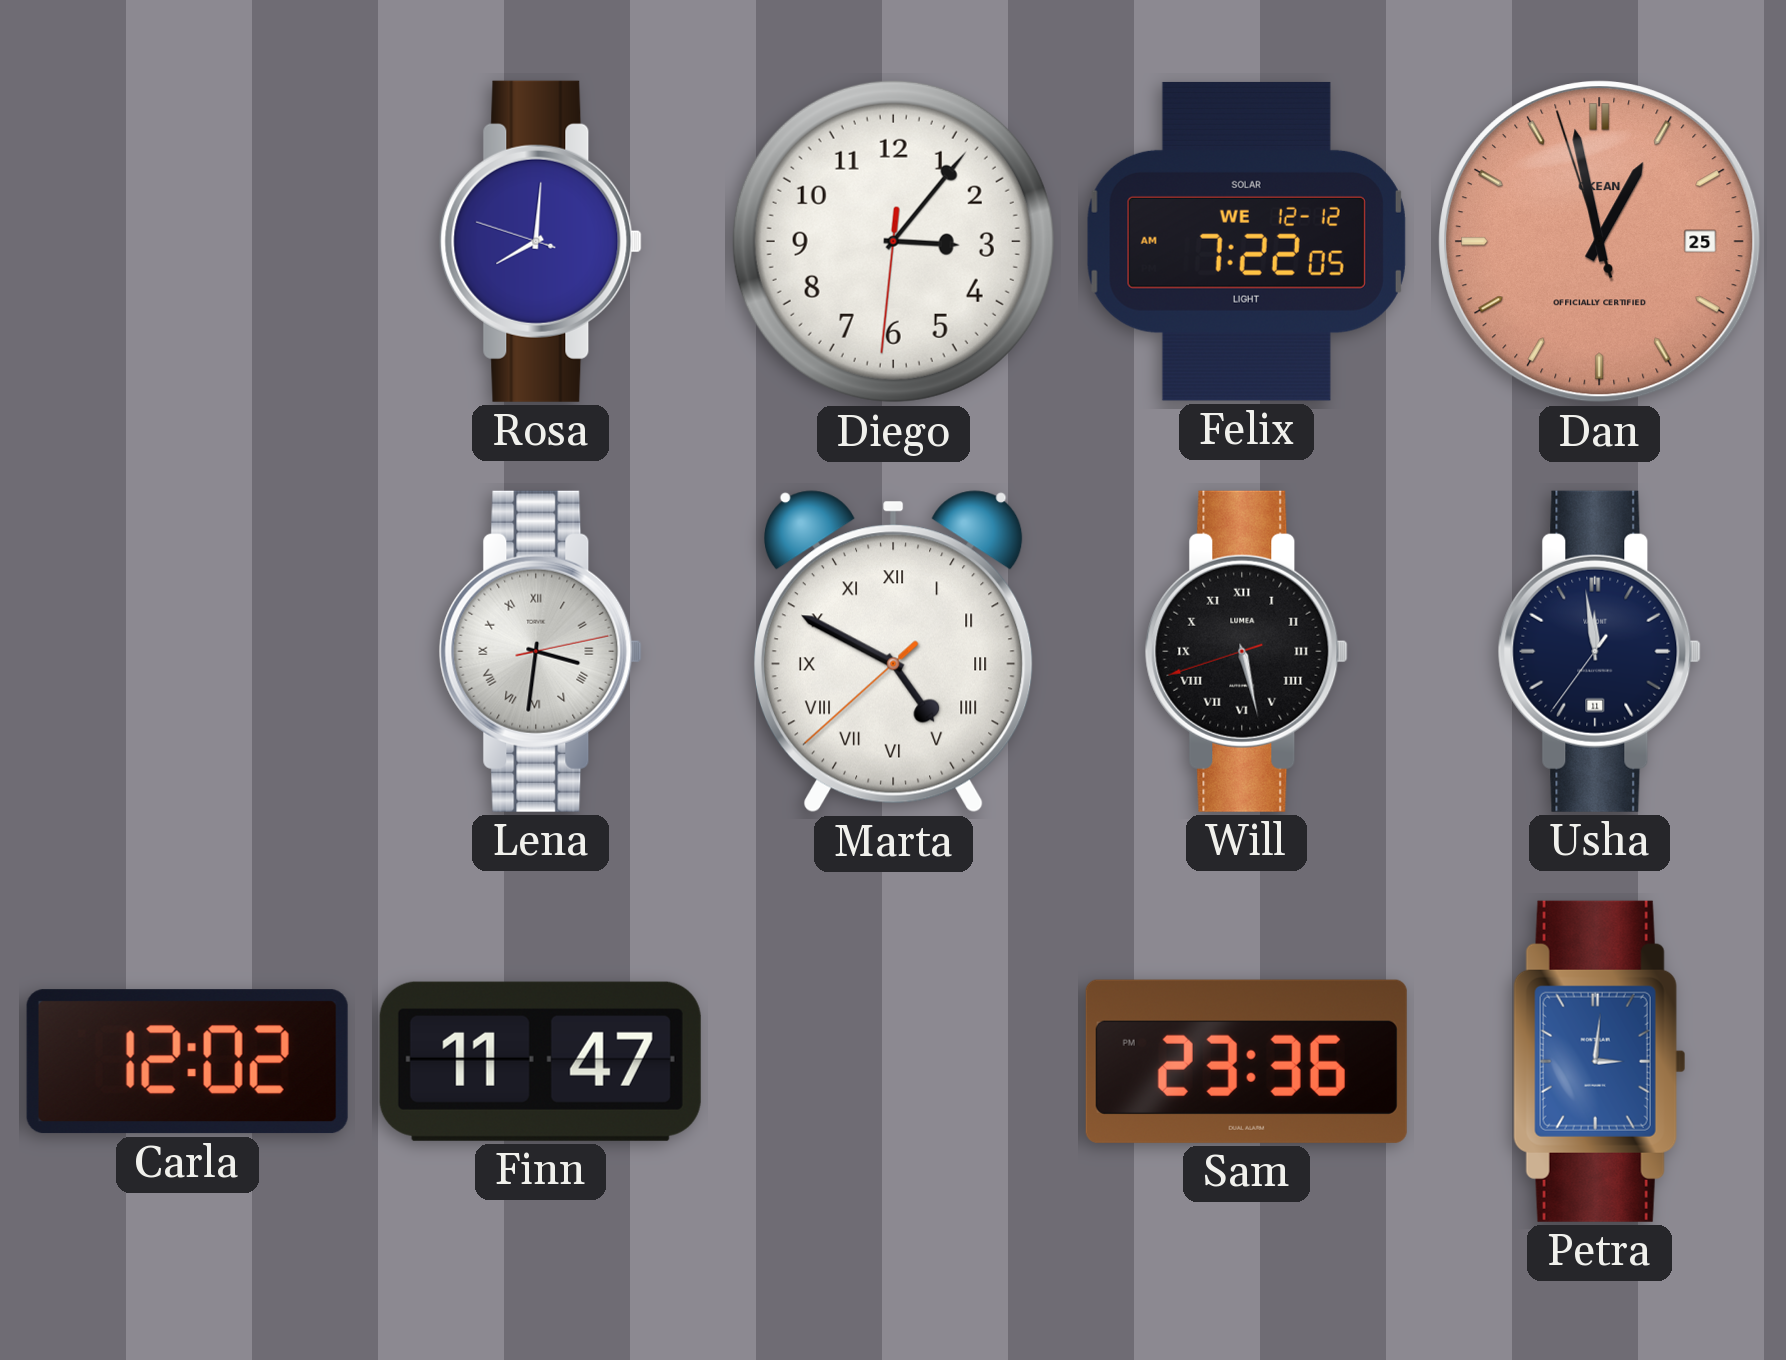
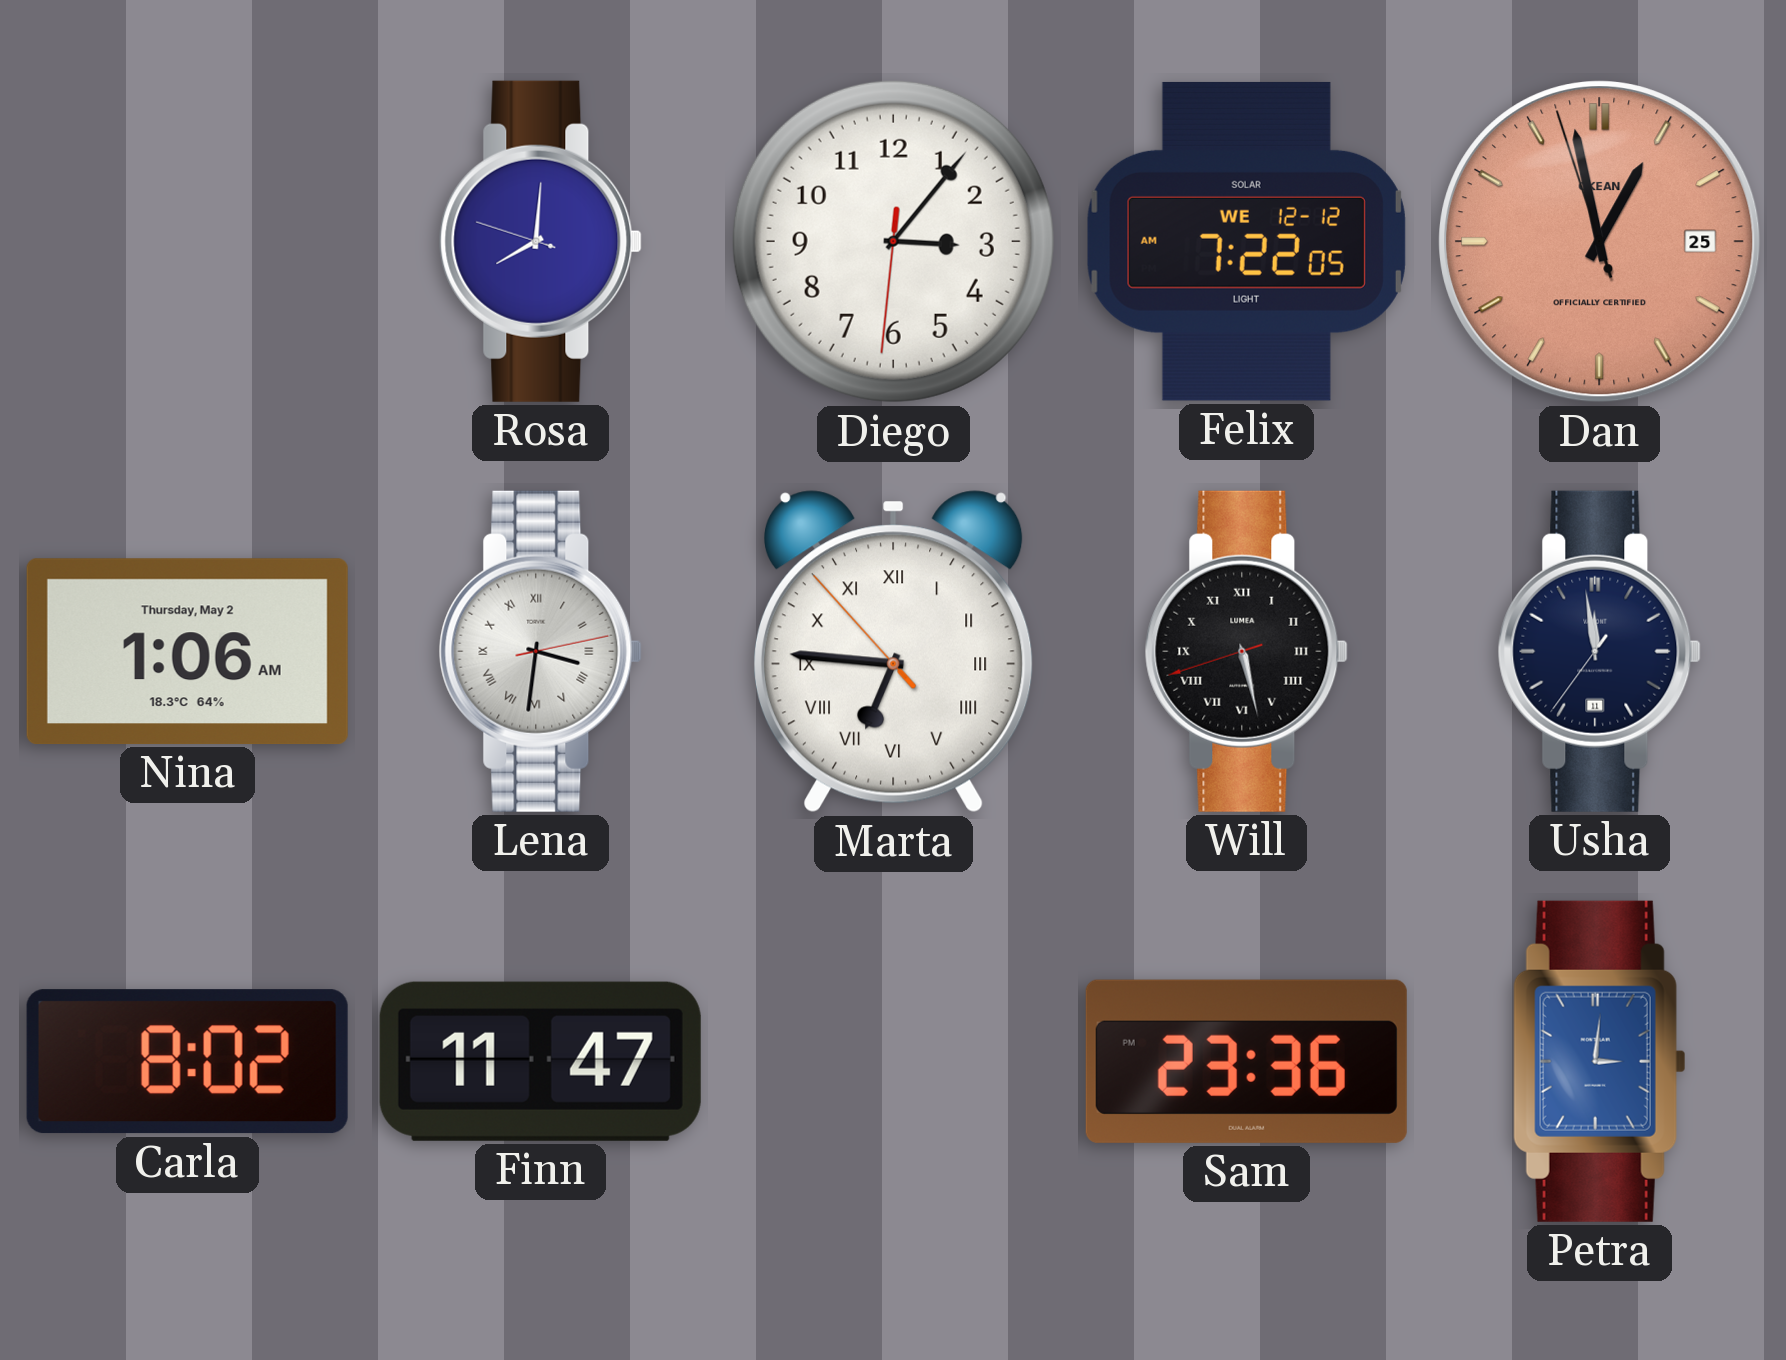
Nina: none -> 1:06 (187, 651)
Marta: 4:49 -> 6:45 (893, 652)
Carla: 12:02 -> 8:02 (187, 1062)
